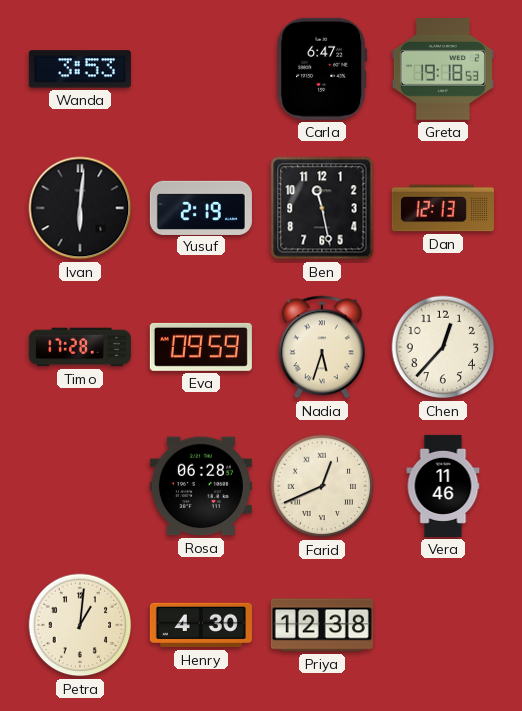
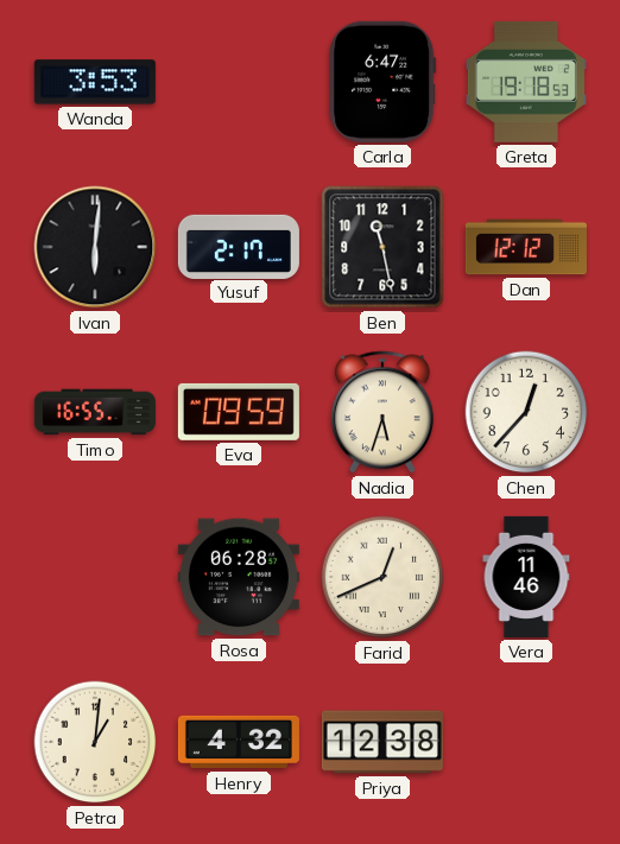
Yusuf: 2:19 -> 2:17 (239, 246)
Dan: 12:13 -> 12:12 (526, 247)
Timo: 17:28 -> 16:55 (95, 412)
Henry: 4:30 -> 4:32 (239, 742)
